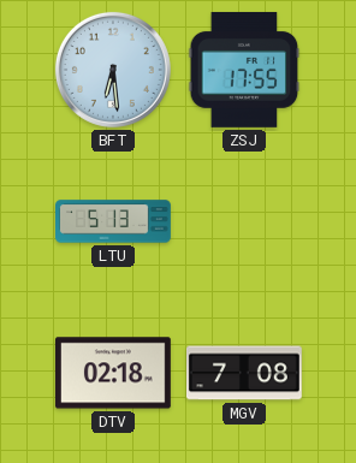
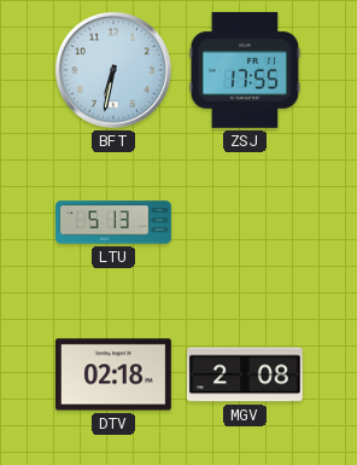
BFT: 6:29 -> 6:32 (113, 70)
MGV: 7:08 -> 2:08 (245, 374)
